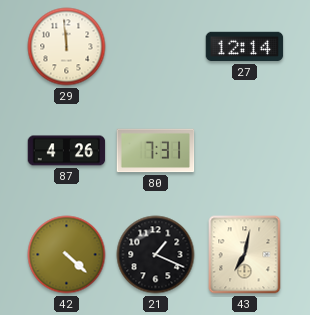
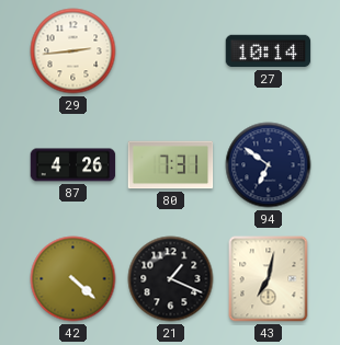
29: 11:59 -> 2:44 (73, 51)
27: 12:14 -> 10:14 (269, 51)
94: none -> 6:51 (269, 165)
